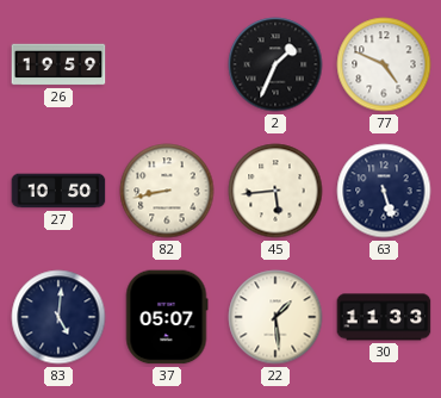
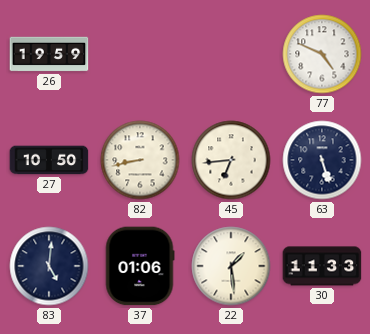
2: 1:34 -> none (275, 64)
45: 5:44 -> 6:44 (231, 160)
37: 05:07 -> 01:06 (140, 266)
